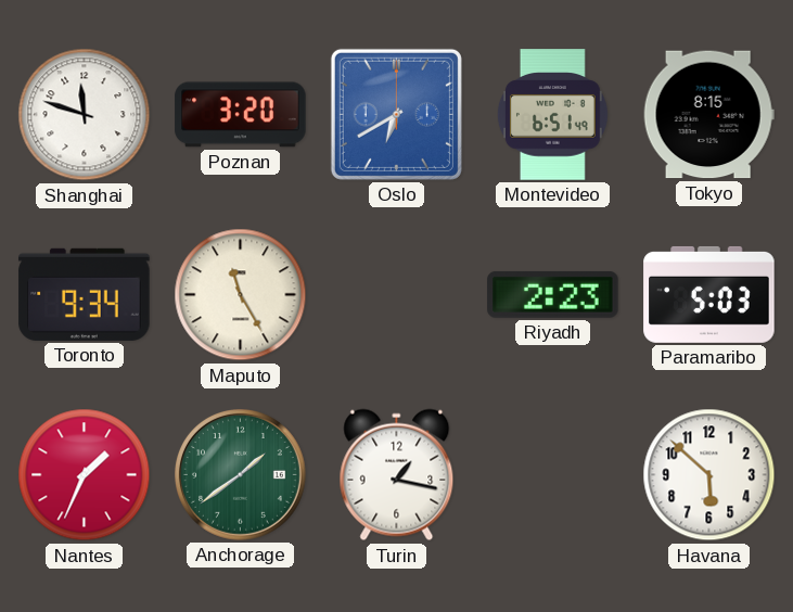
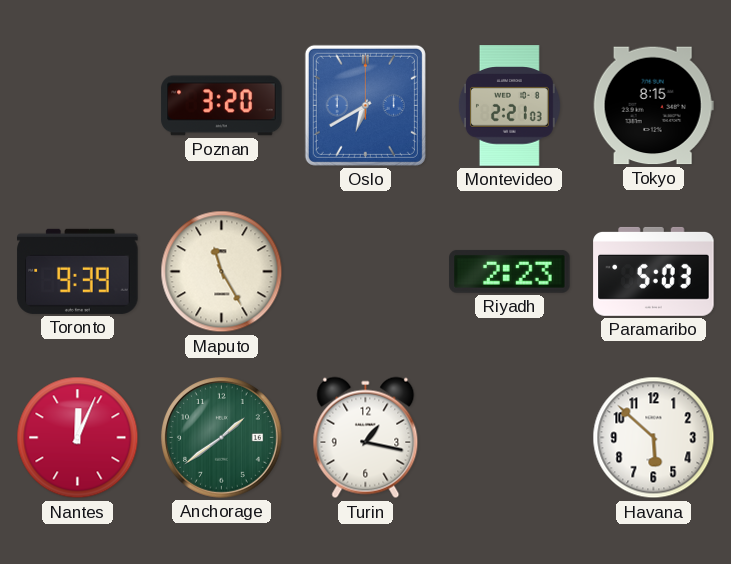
Shanghai: 11:48 -> none (85, 115)
Montevideo: 6:51 -> 2:21 (509, 106)
Toronto: 9:34 -> 9:39 (78, 271)
Nantes: 1:34 -> 12:04 (78, 438)
